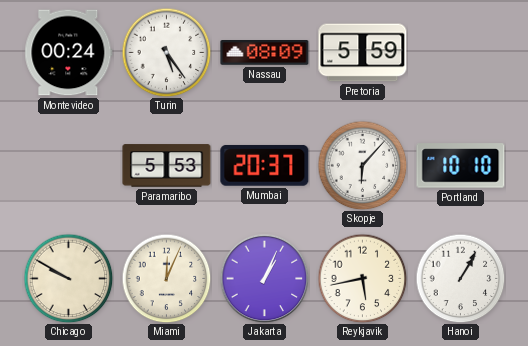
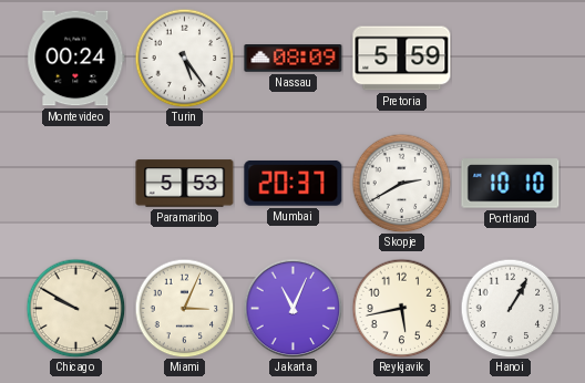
Skopje: 6:07 -> 2:40 (401, 183)
Miami: 12:04 -> 3:04 (184, 308)
Jakarta: 1:04 -> 11:04 (292, 308)
